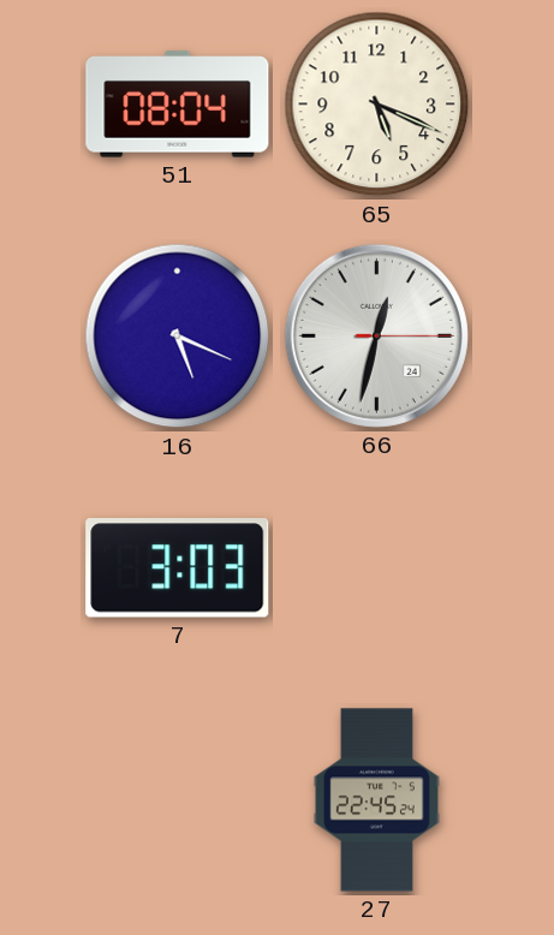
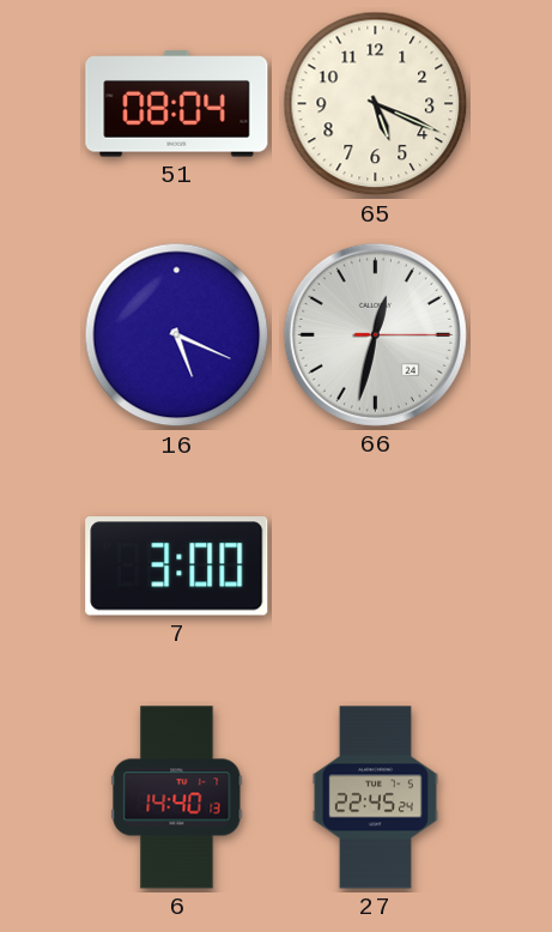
7: 3:03 -> 3:00 (177, 567)
6: none -> 14:40 (177, 798)
